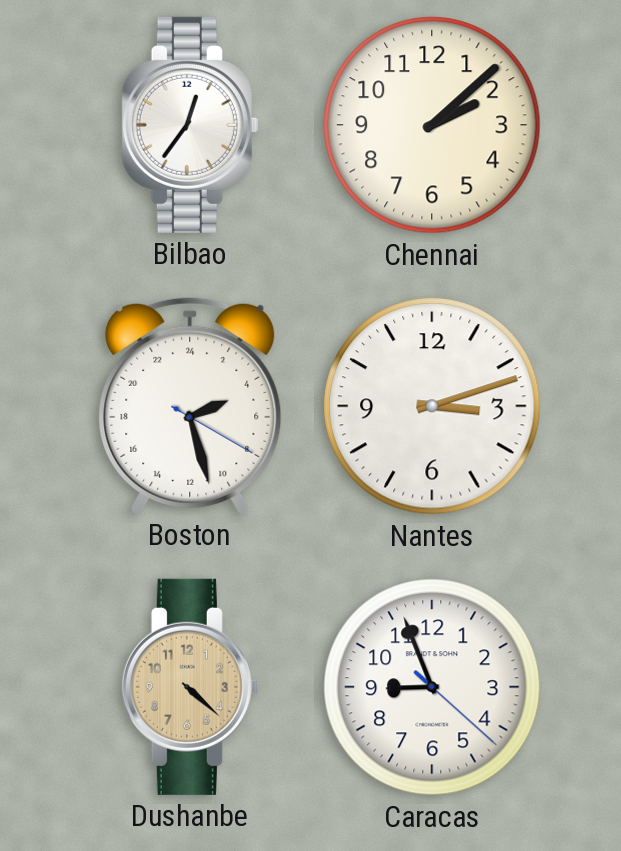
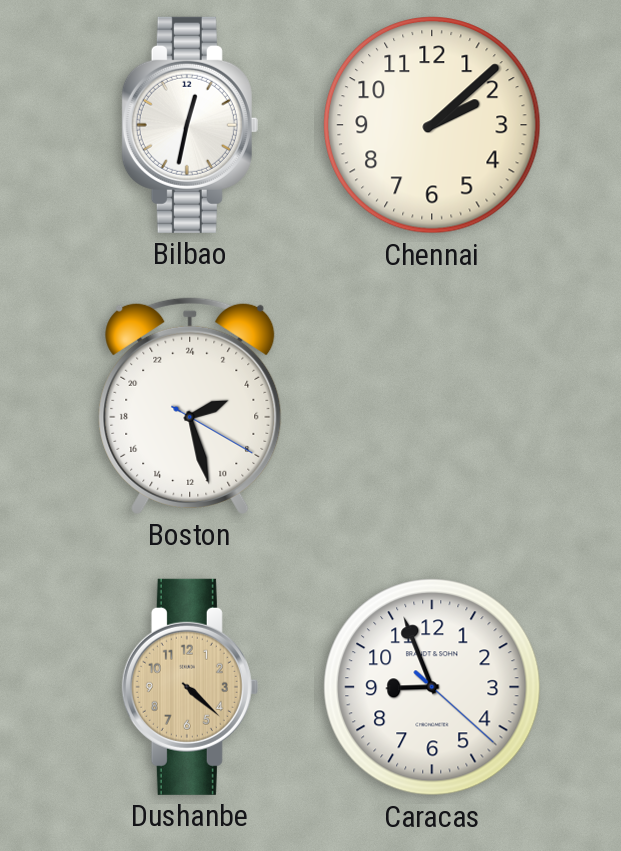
Bilbao: 12:36 -> 12:32 (190, 125)
Nantes: 3:12 -> none (432, 406)
